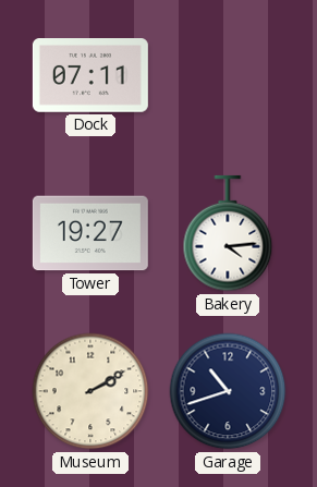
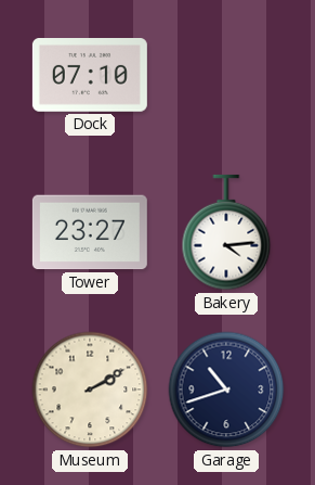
Dock: 07:11 -> 07:10 (90, 76)
Tower: 19:27 -> 23:27 (90, 232)
